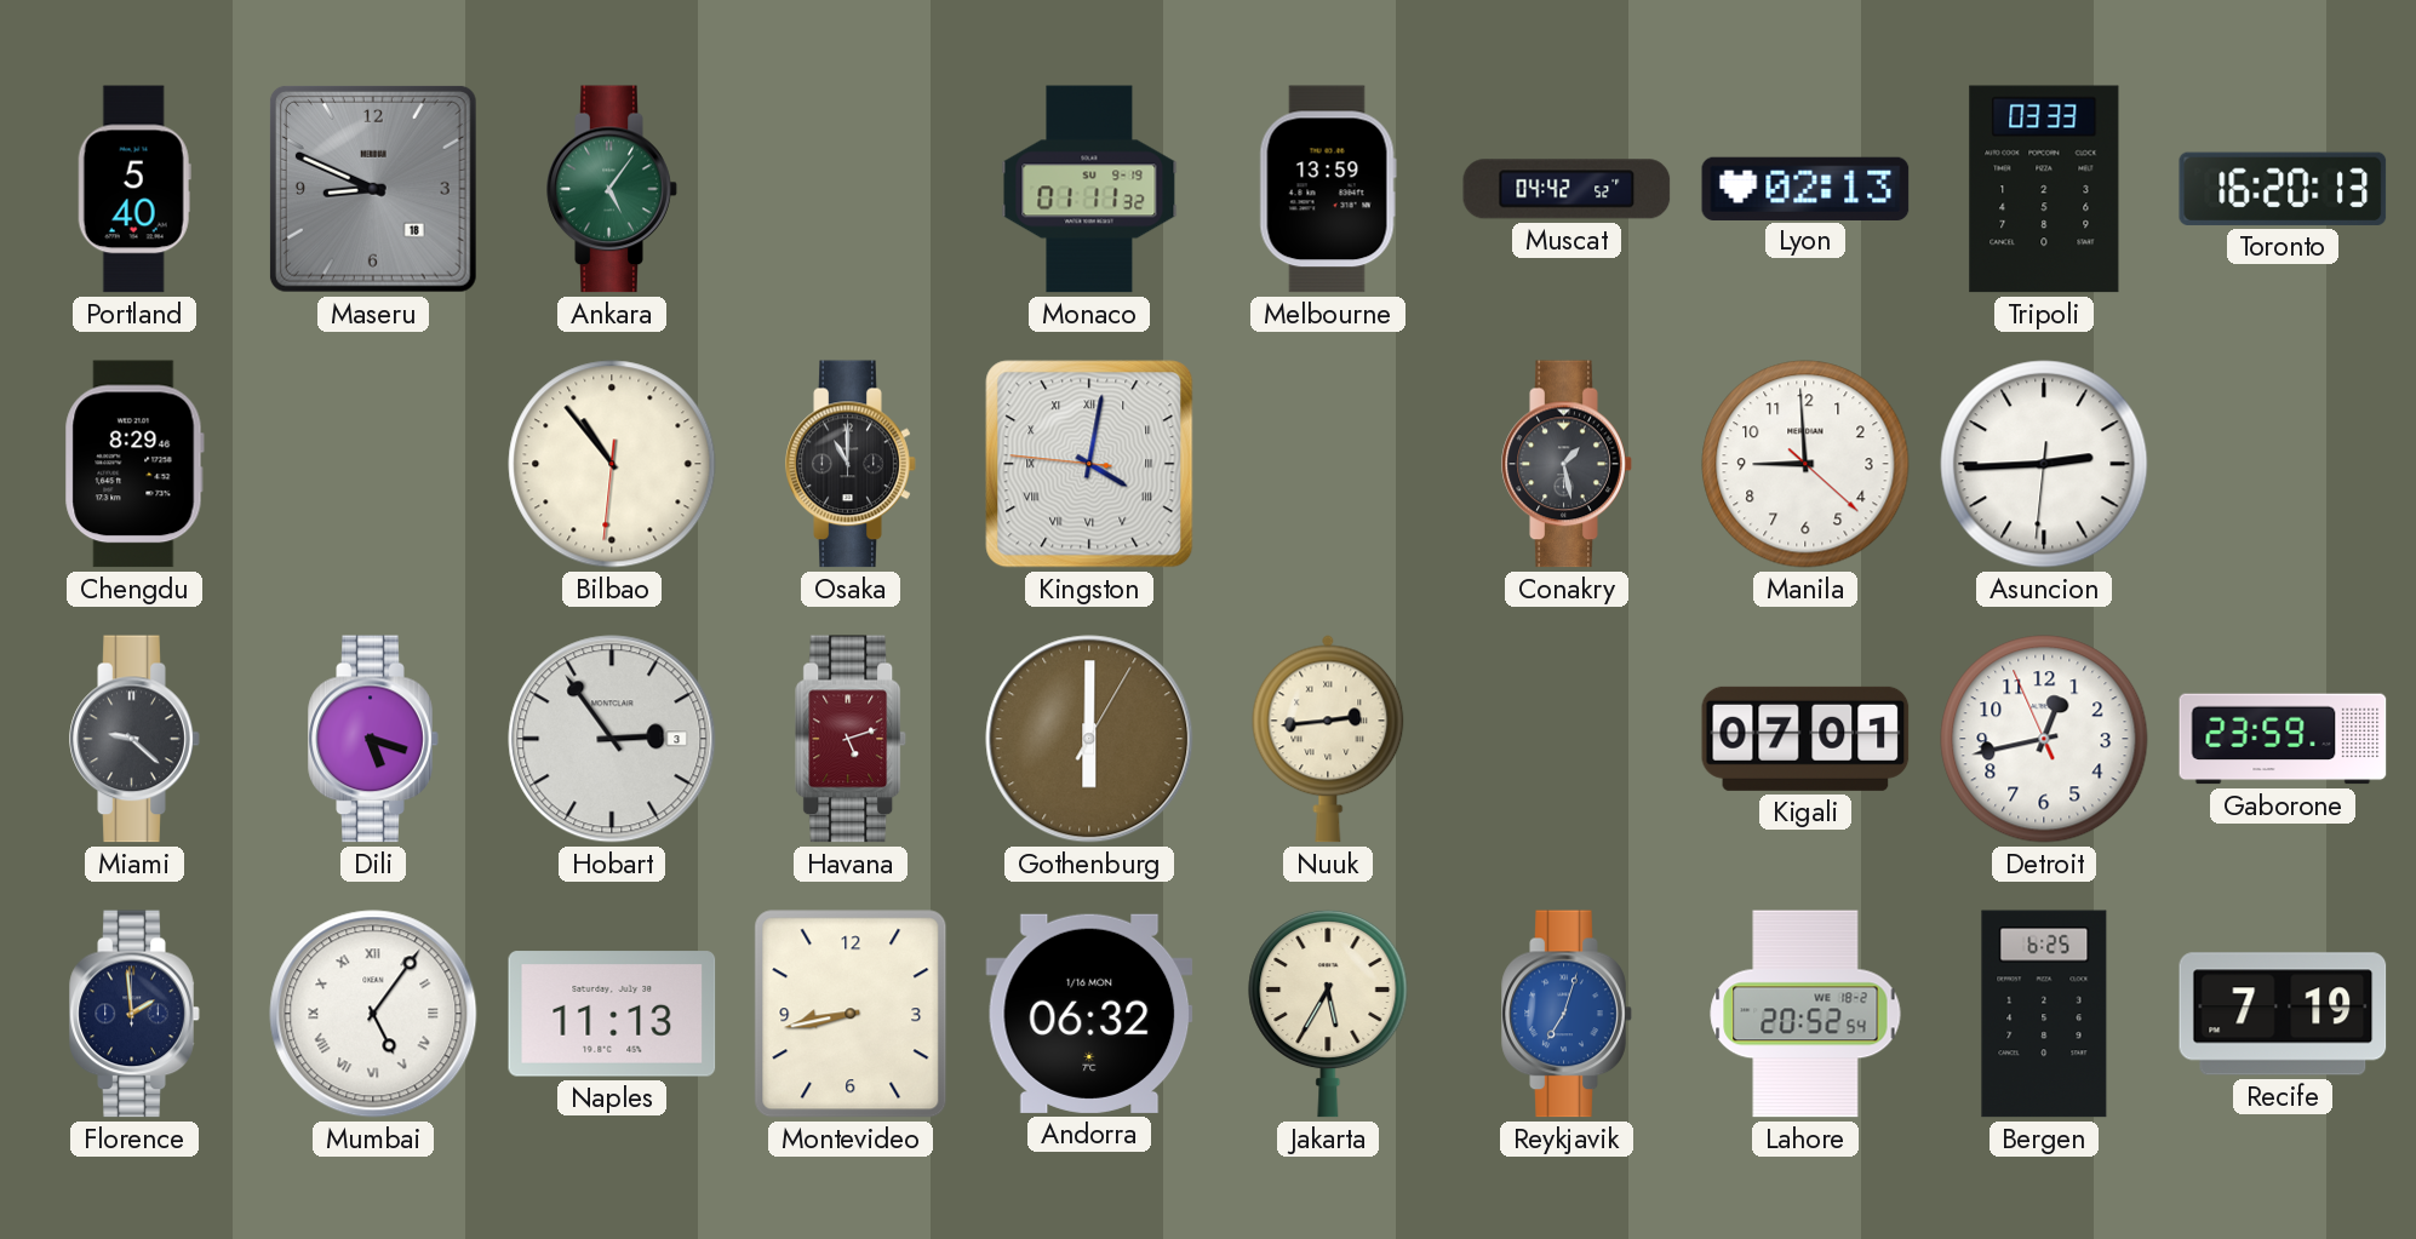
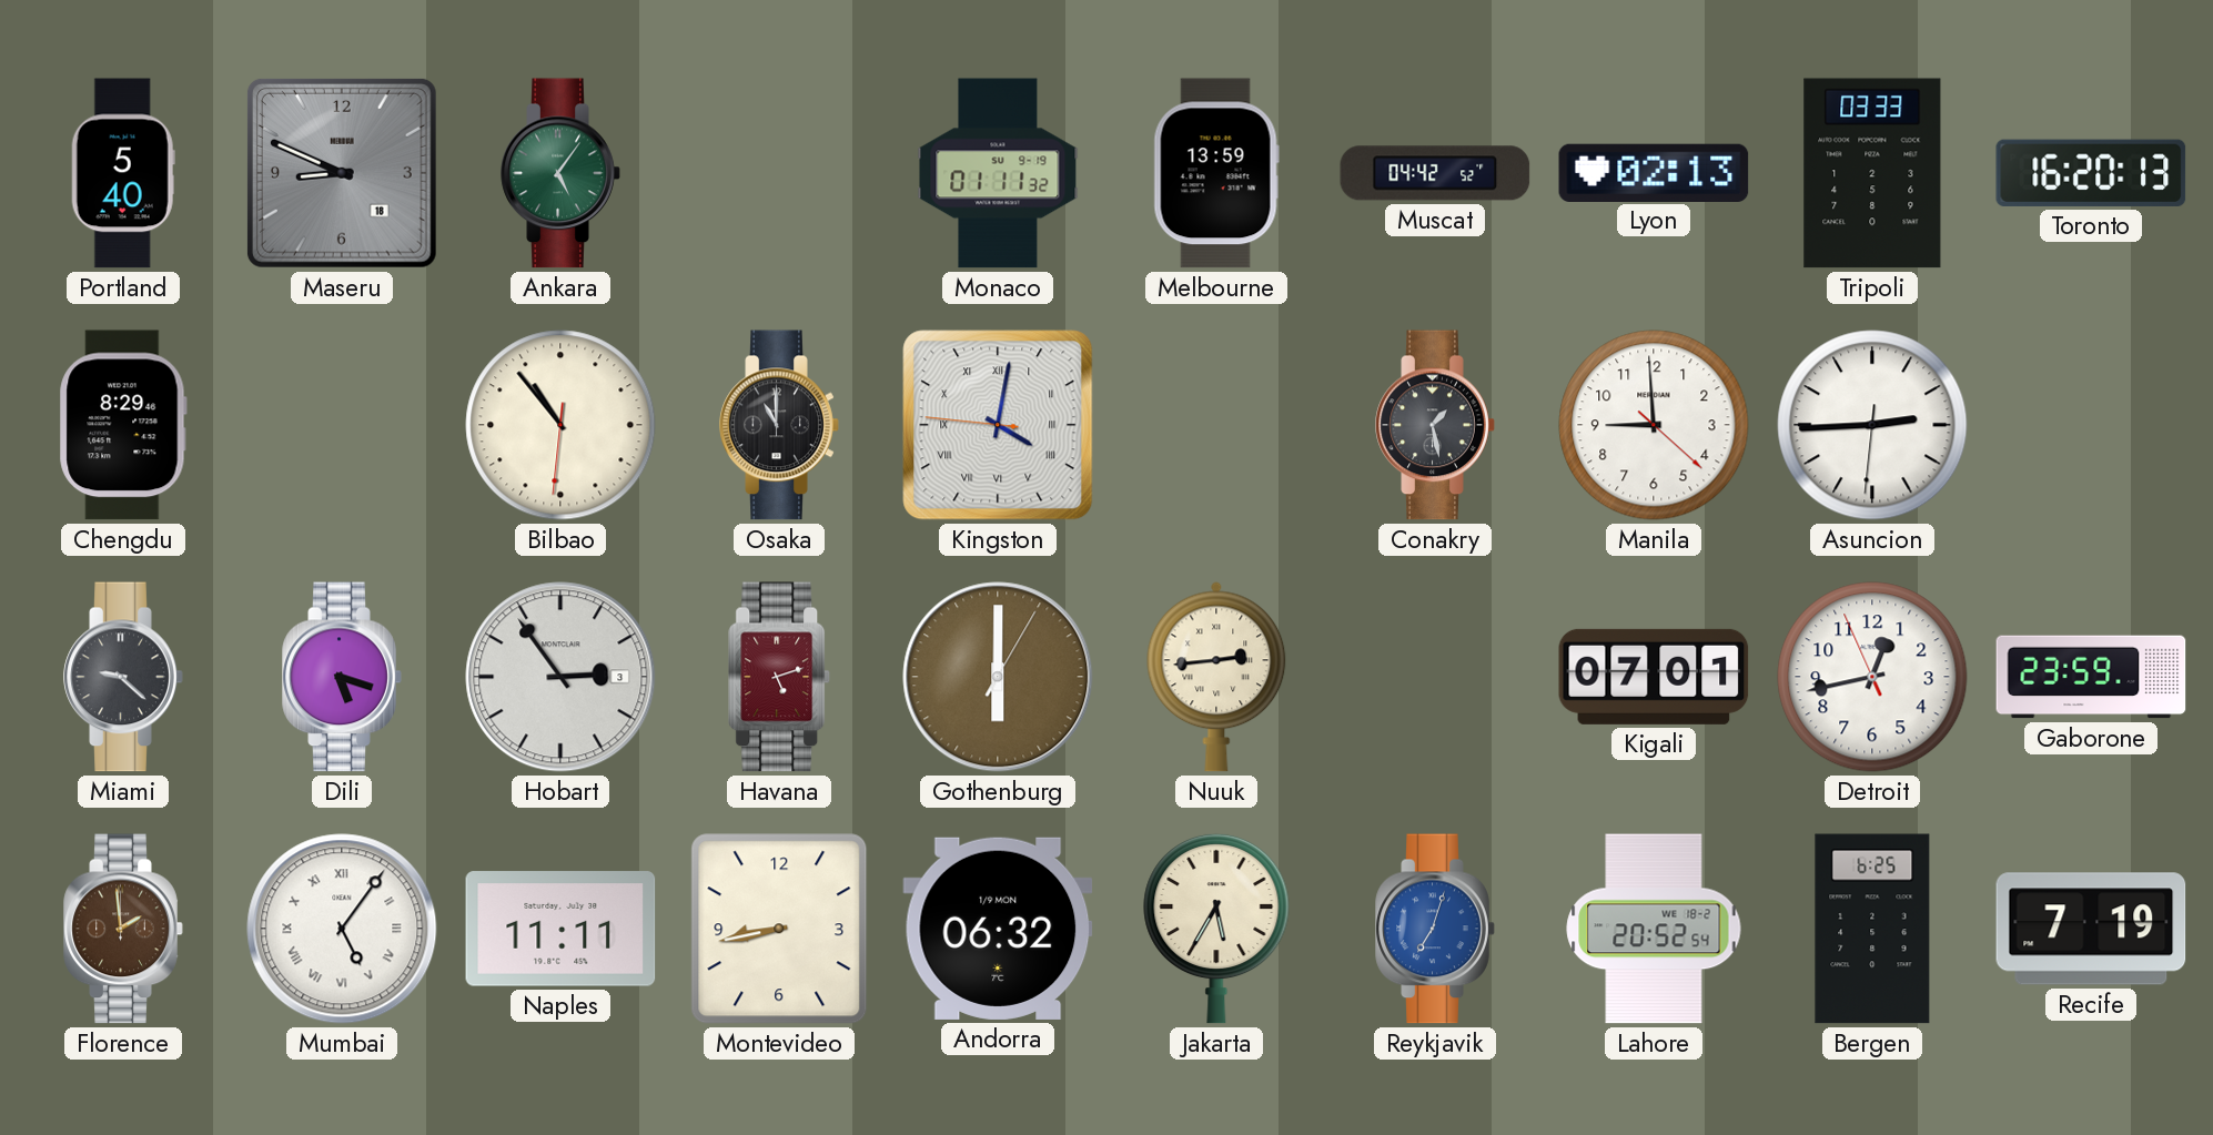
Florence dial: navy -> brown (123, 929)
Naples: 11:13 -> 11:11 (560, 929)
Andorra date: 1/16 MON -> 1/9 MON (998, 929)
